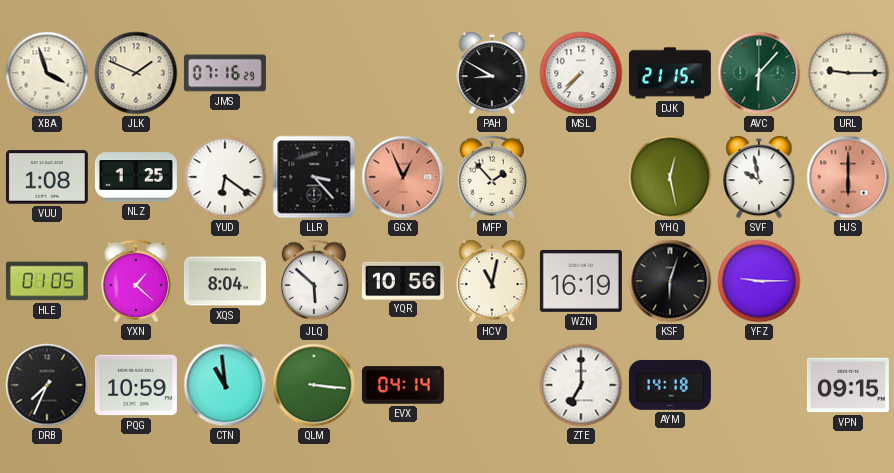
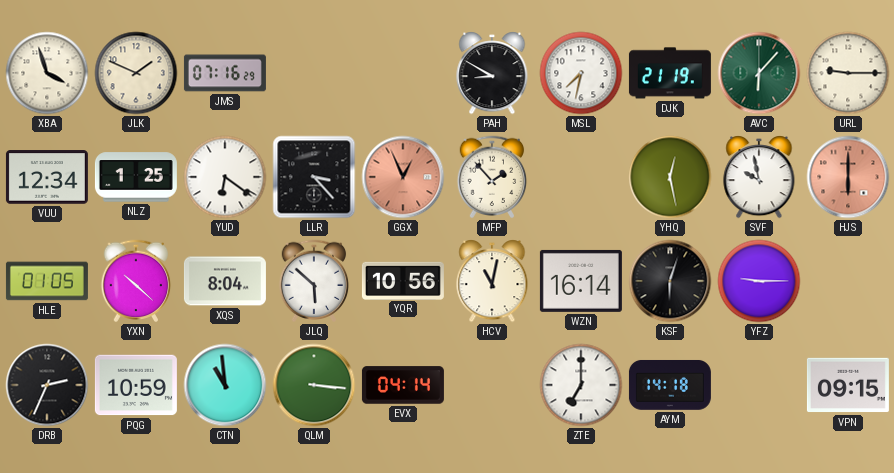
MSL: 7:37 -> 7:32 (581, 73)
DJK: 21:15 -> 21:19 (670, 73)
VUU: 1:08 -> 12:34 (47, 177)
YXN: 1:22 -> 10:22 (136, 281)
WZN: 16:19 -> 16:14 (581, 281)
DRB: 7:34 -> 2:34 (47, 385)
